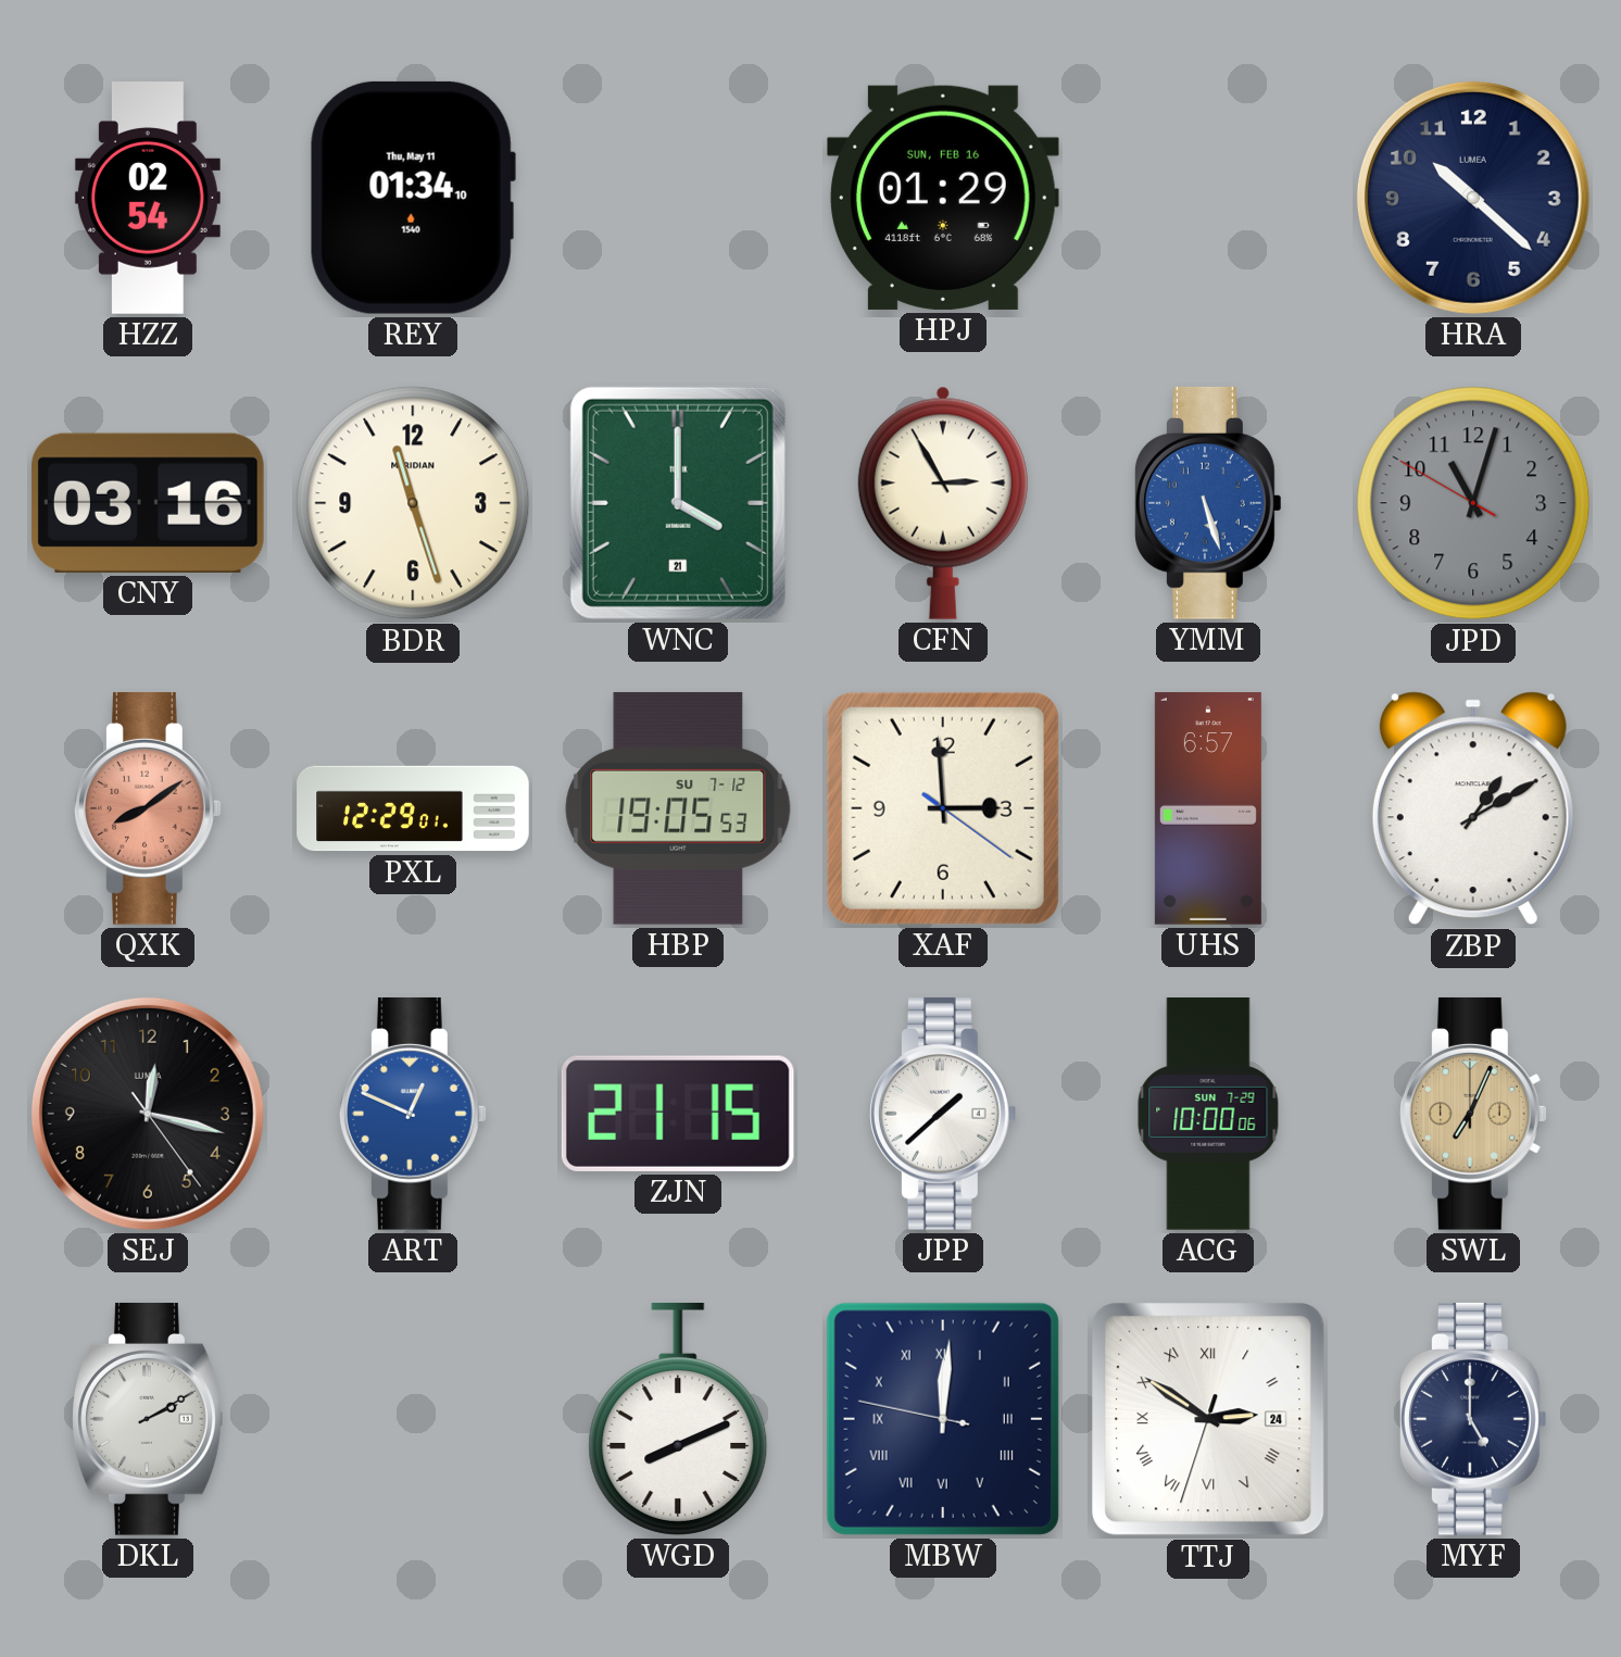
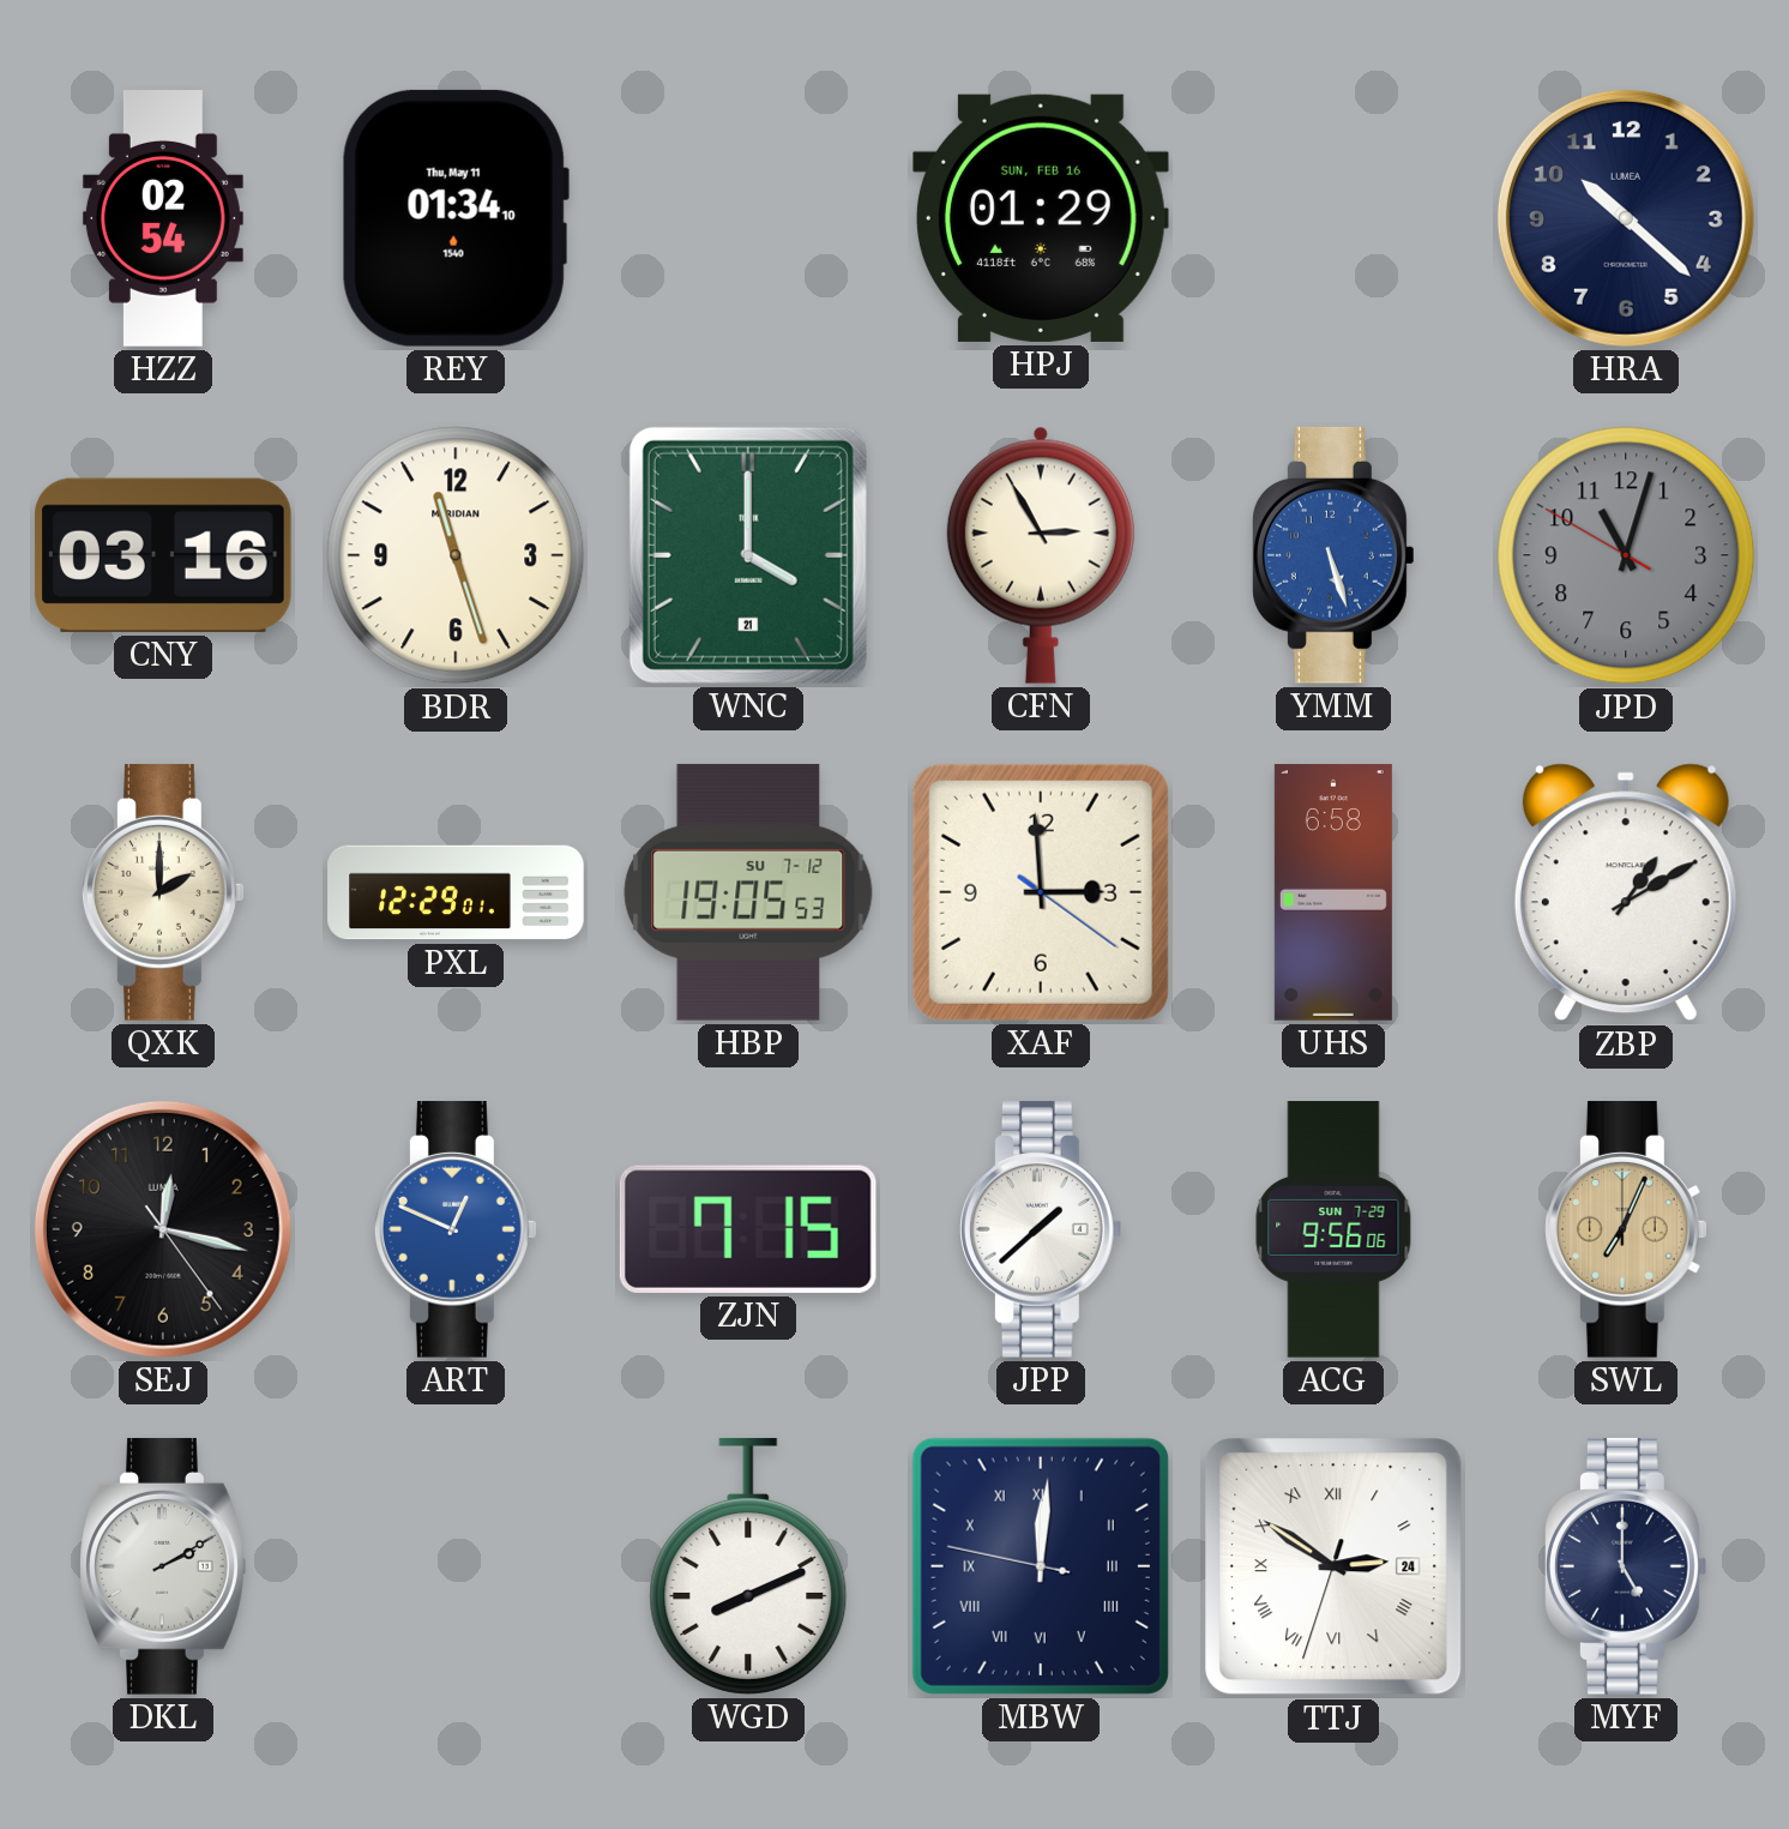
QXK: 8:09 -> 2:00 (164, 892)
QXK dial: salmon -> cream (164, 892)
UHS: 6:57 -> 6:58 (1333, 892)
ZJN: 21:15 -> 7:15 (748, 1229)
ACG: 10:00 -> 9:56 (1333, 1229)
